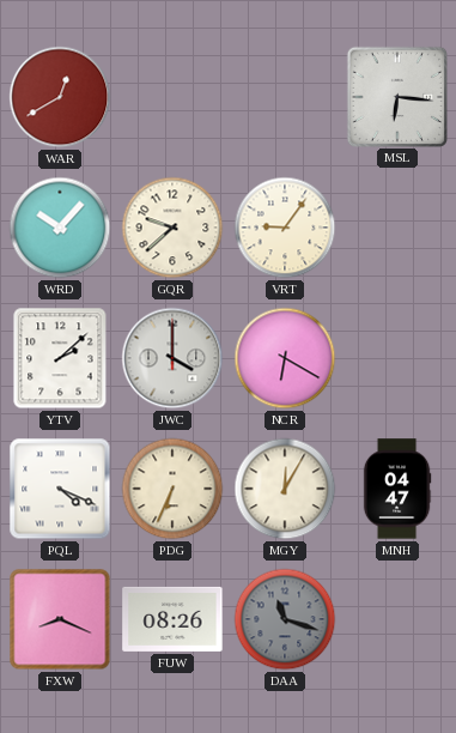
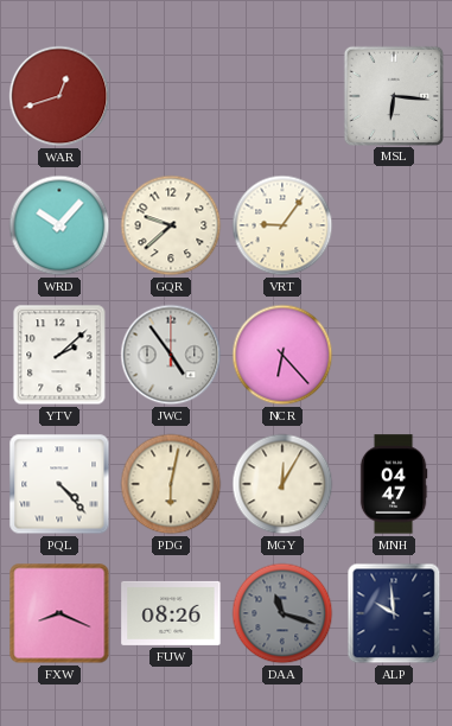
WAR: 12:40 -> 12:42 (59, 96)
JWC: 4:00 -> 4:54 (171, 355)
NCR: 6:20 -> 6:23 (282, 355)
PQL: 4:19 -> 4:23 (59, 484)
PDG: 6:34 -> 6:02 (171, 484)
ALP: none -> 9:59 (394, 613)
